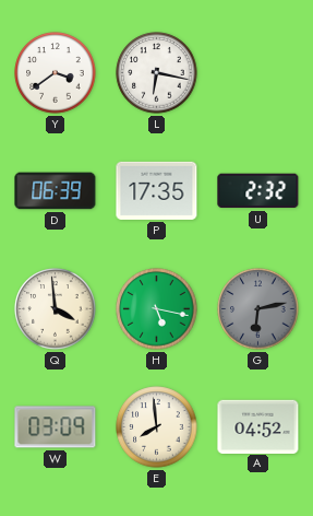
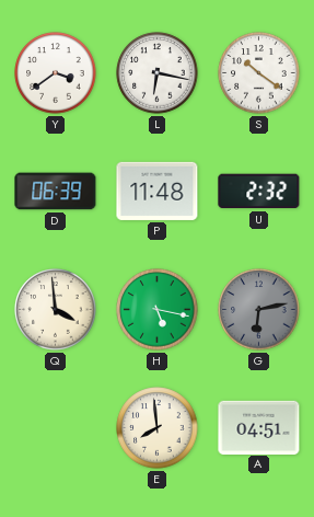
S: none -> 10:21 (259, 73)
P: 17:35 -> 11:48 (158, 191)
W: 03:09 -> none (56, 427)
A: 04:52 -> 04:51 (259, 427)
